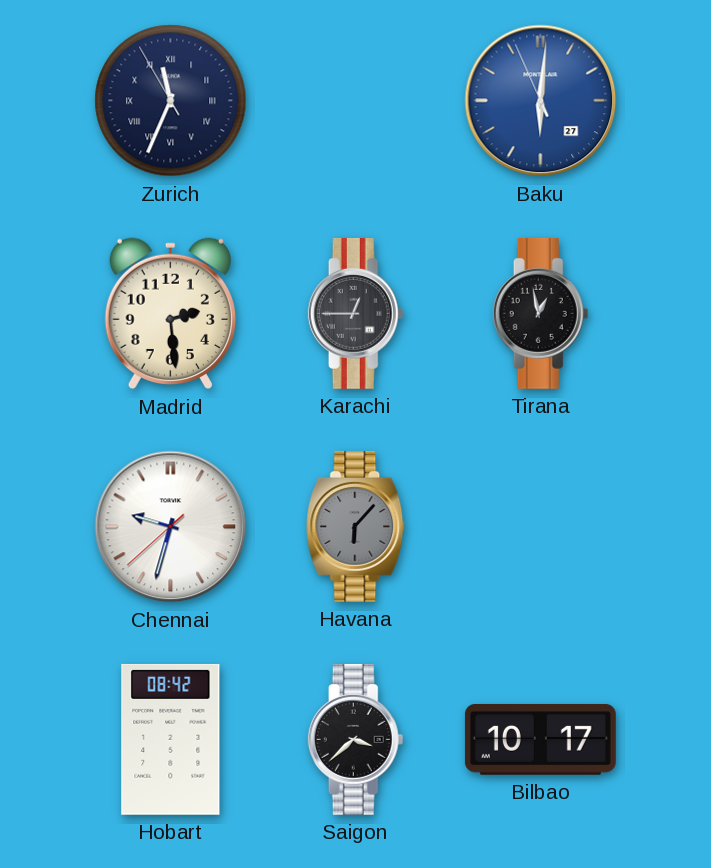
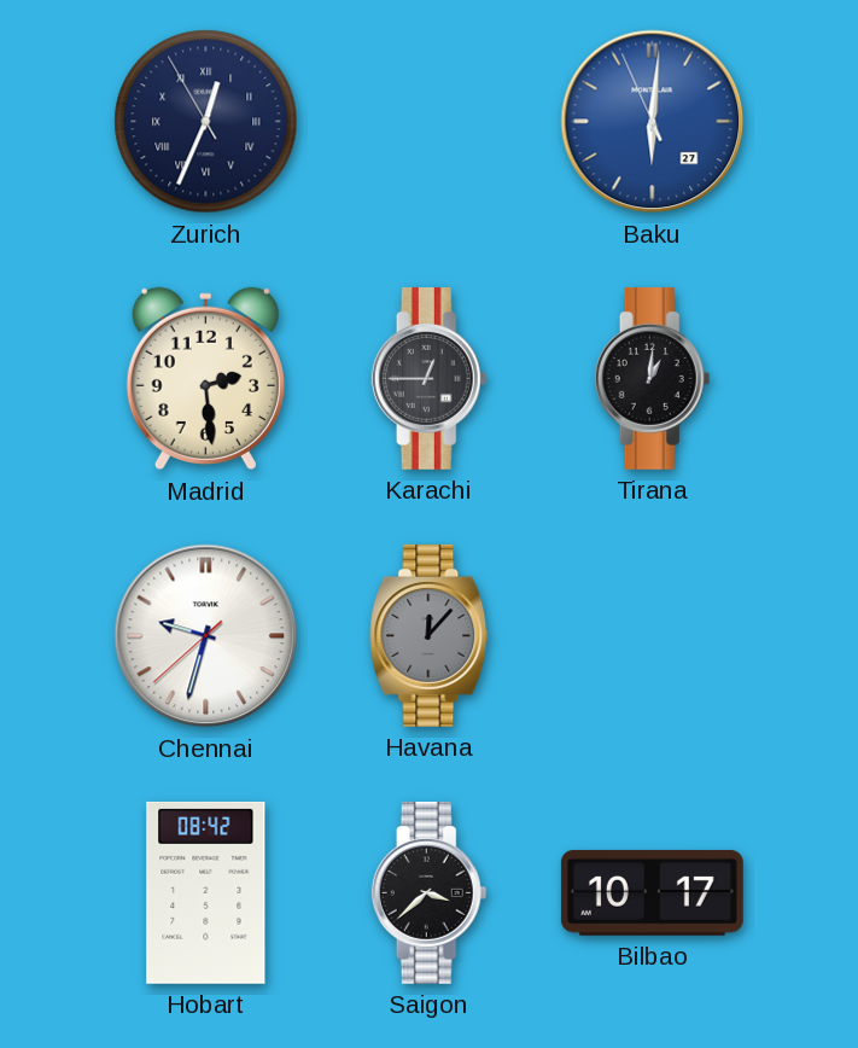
Zurich: 11:33 -> 12:33 (206, 122)
Tirana: 12:58 -> 1:01 (653, 378)
Havana: 6:07 -> 12:07 (430, 635)
